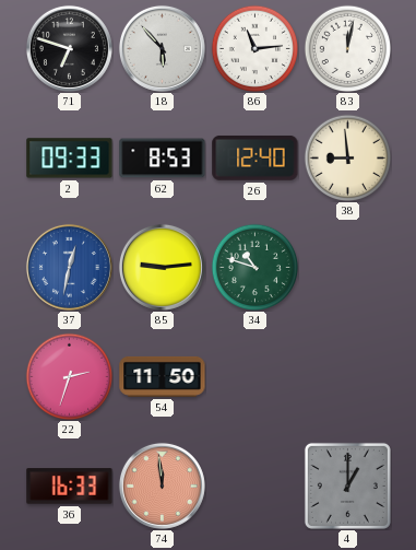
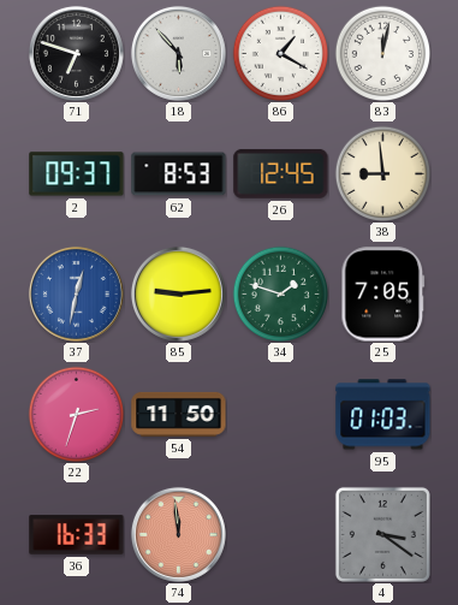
86: 11:14 -> 1:20 (280, 53)
2: 09:33 -> 09:37 (77, 174)
26: 12:40 -> 12:45 (281, 173)
34: 10:48 -> 1:48 (280, 293)
25: none -> 7:05 (383, 295)
95: none -> 01:03 (383, 415)
4: 1:00 -> 3:21 (382, 534)
